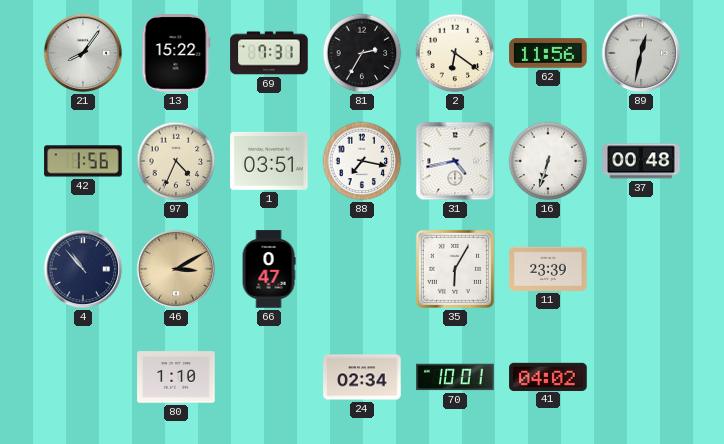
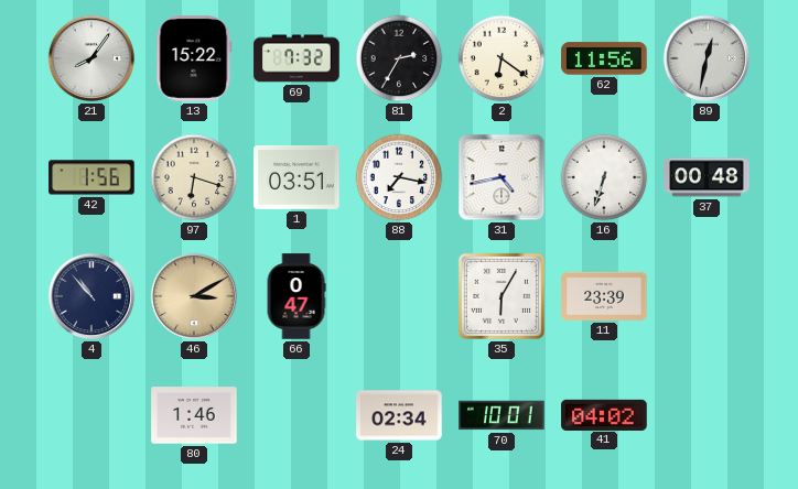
69: 7:31 -> 7:32 (296, 58)
97: 4:34 -> 6:18 (194, 177)
80: 1:10 -> 1:46 (194, 415)
